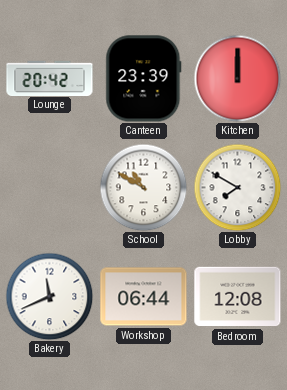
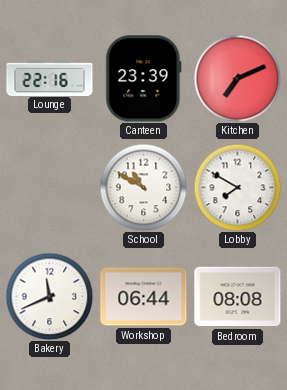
Lounge: 20:42 -> 22:16 (50, 78)
Kitchen: 12:00 -> 7:11 (237, 78)
Bedroom: 12:08 -> 08:08 (238, 297)
